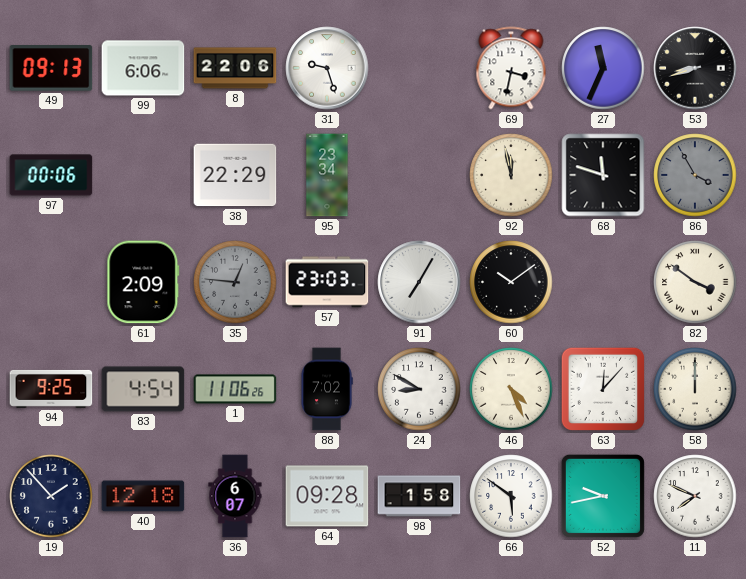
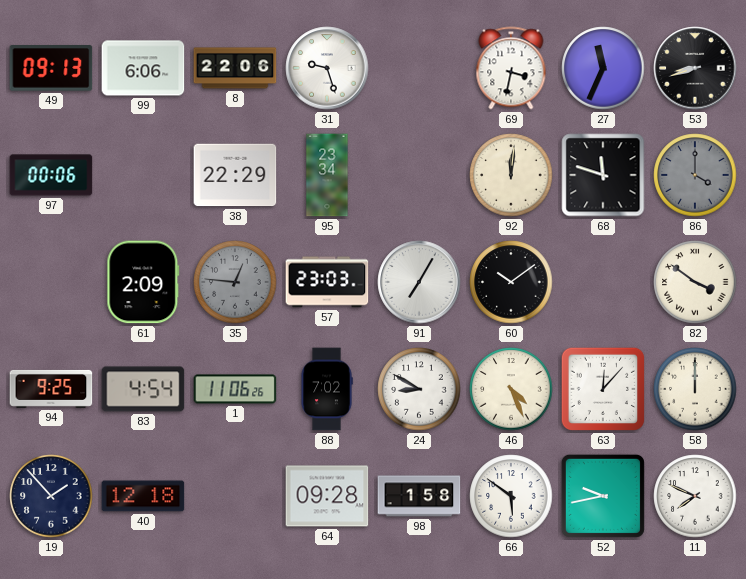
92: 11:58 -> 12:01 (511, 175)
86: 3:55 -> 4:00 (695, 175)
36: 6:07 -> none (235, 496)
